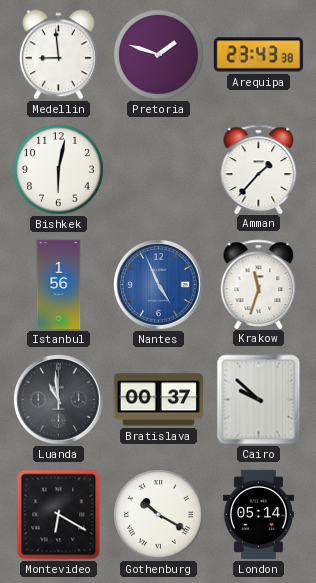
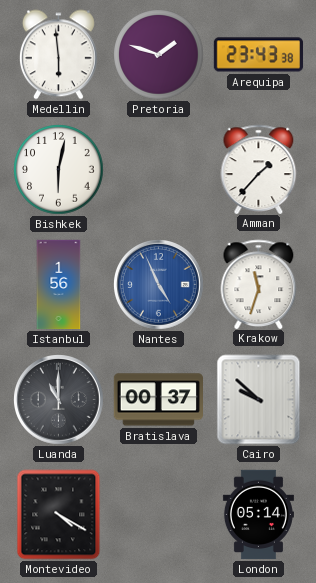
Medellin: 8:59 -> 5:59 (58, 55)
Luanda: 10:59 -> 11:00 (59, 400)
Montevideo: 6:20 -> 4:20 (59, 515)
Gothenburg: 10:20 -> none (159, 515)
